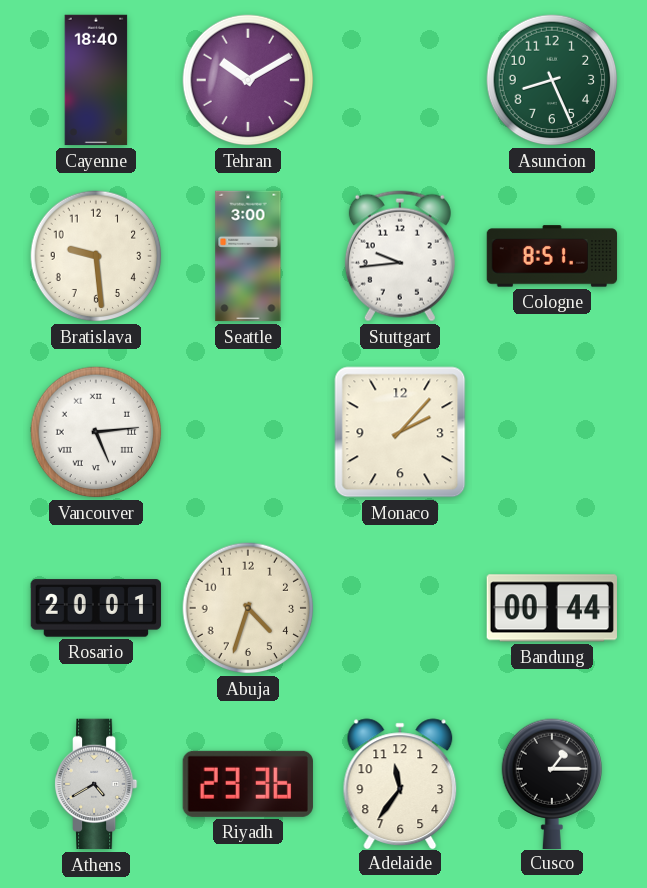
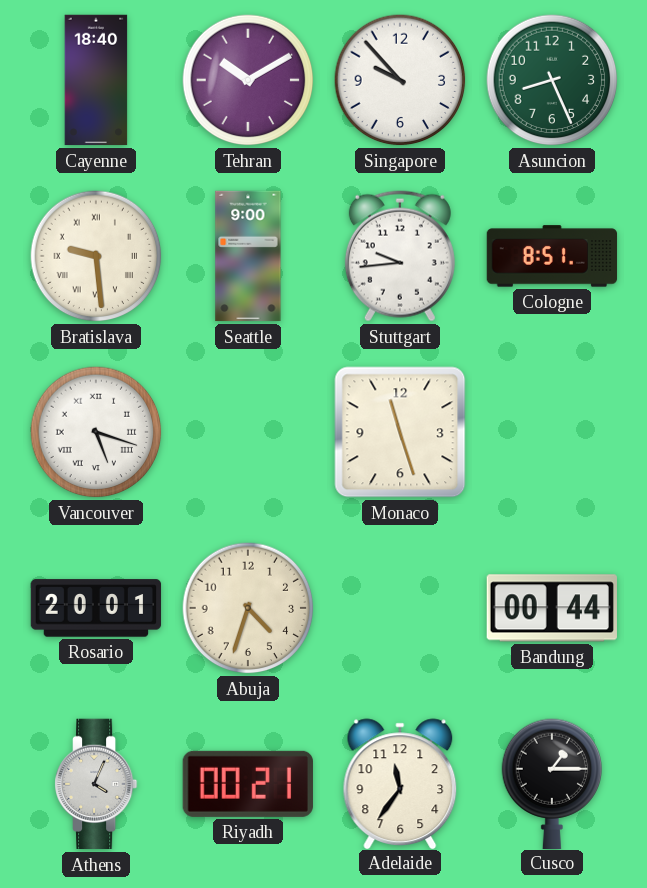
Singapore: none -> 9:53 (400, 80)
Bratislava numerals: Arabic -> Roman (96, 256)
Seattle: 3:00 -> 9:00 (248, 256)
Vancouver: 5:14 -> 5:18 (96, 432)
Monaco: 2:07 -> 11:27 (400, 432)
Athens: 4:40 -> 4:04 (97, 784)
Riyadh: 23:36 -> 00:21 (248, 784)
